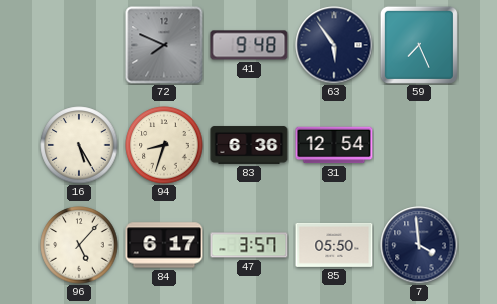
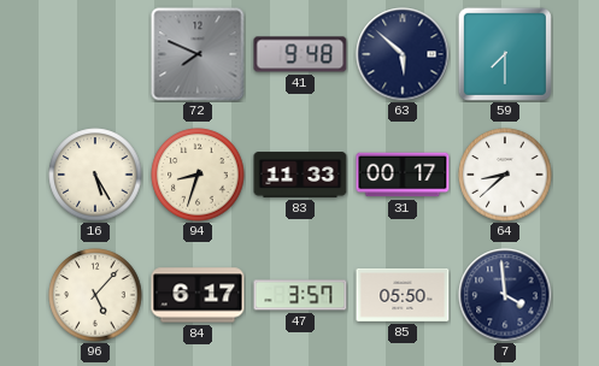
63: 5:54 -> 5:52 (403, 54)
59: 7:26 -> 7:30 (505, 54)
83: 6:36 -> 11:33 (300, 175)
31: 12:54 -> 00:17 (403, 175)
64: none -> 8:38 (505, 175)
